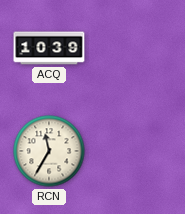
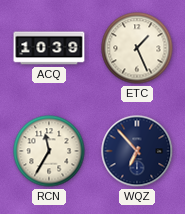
ETC: none -> 1:26 (137, 48)
WQZ: none -> 6:53 (137, 151)
